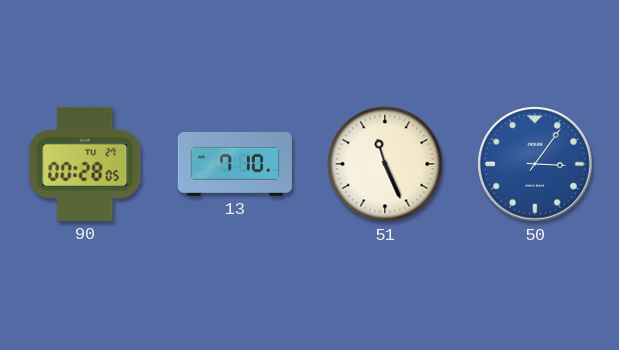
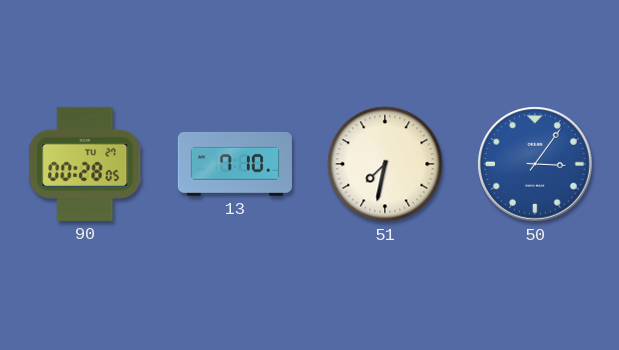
51: 11:26 -> 7:32 (385, 164)
